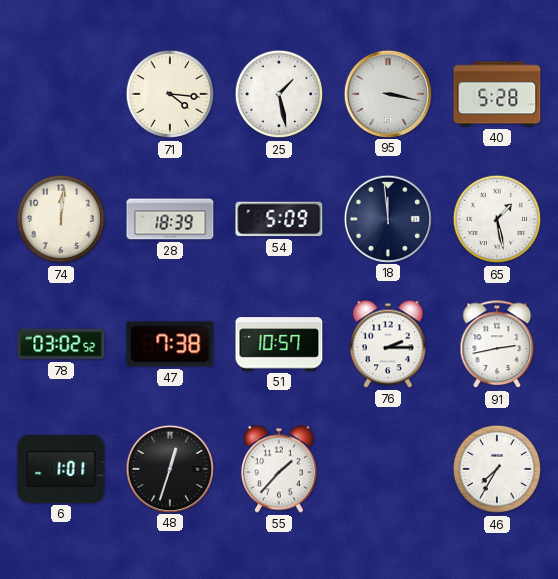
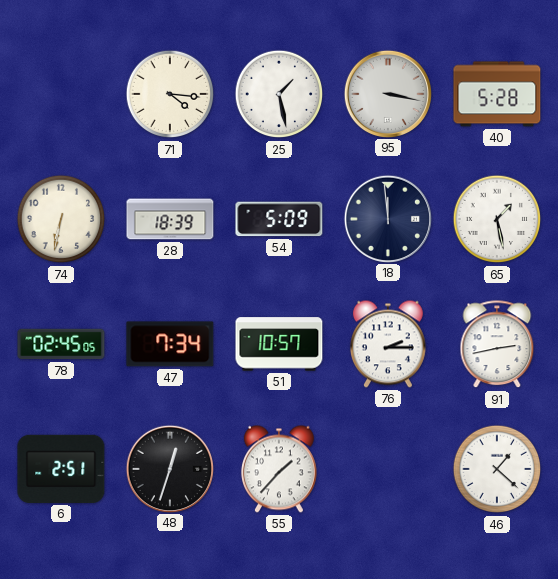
74: 12:01 -> 6:32 (61, 219)
78: 03:02 -> 02:45 (61, 344)
47: 7:38 -> 7:34 (170, 344)
6: 1:01 -> 2:51 (61, 469)
46: 7:35 -> 1:22 (497, 469)
